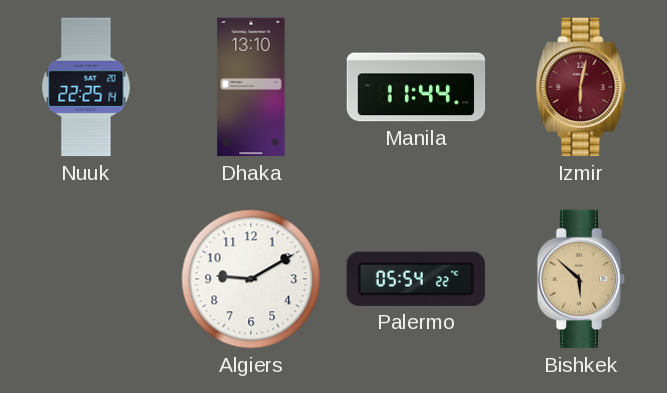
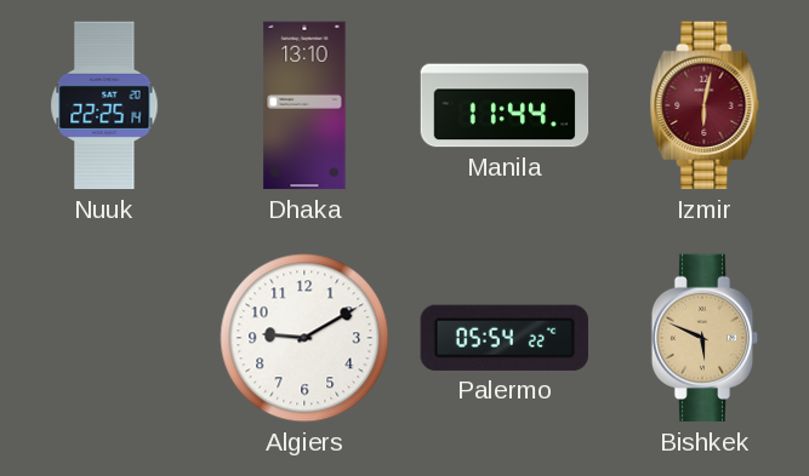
Bishkek: 5:52 -> 5:49 (705, 338)
